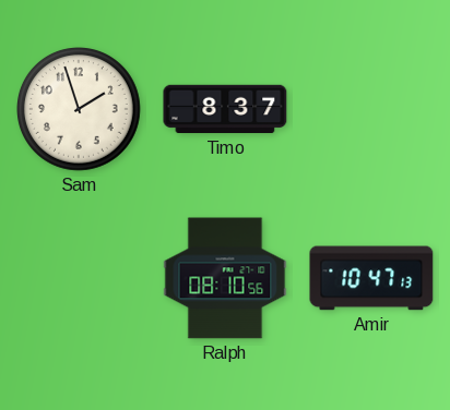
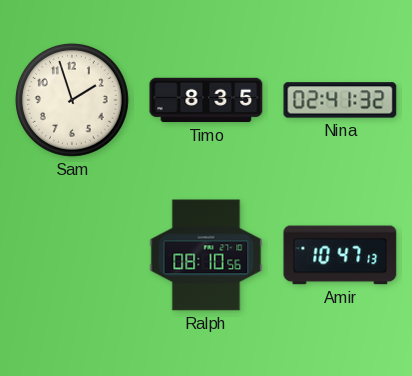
Timo: 8:37 -> 8:35 (206, 100)
Nina: none -> 02:41 (340, 100)
